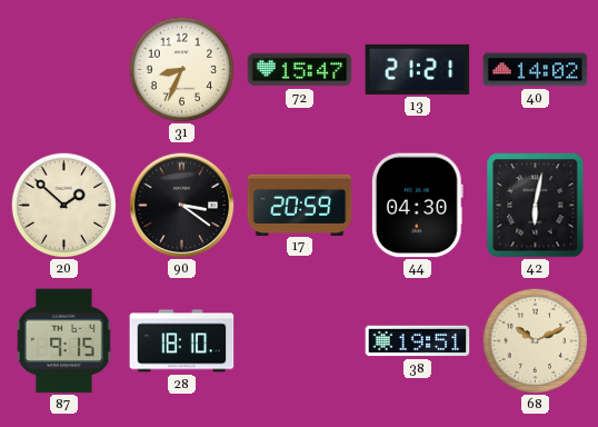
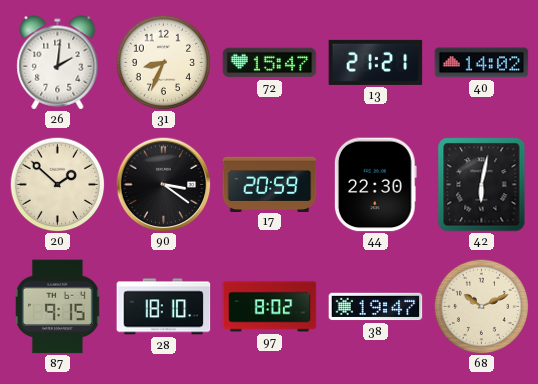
26: none -> 2:01 (58, 63)
44: 04:30 -> 22:30 (375, 185)
97: none -> 8:02 (270, 307)
38: 19:51 -> 19:47 (376, 307)
